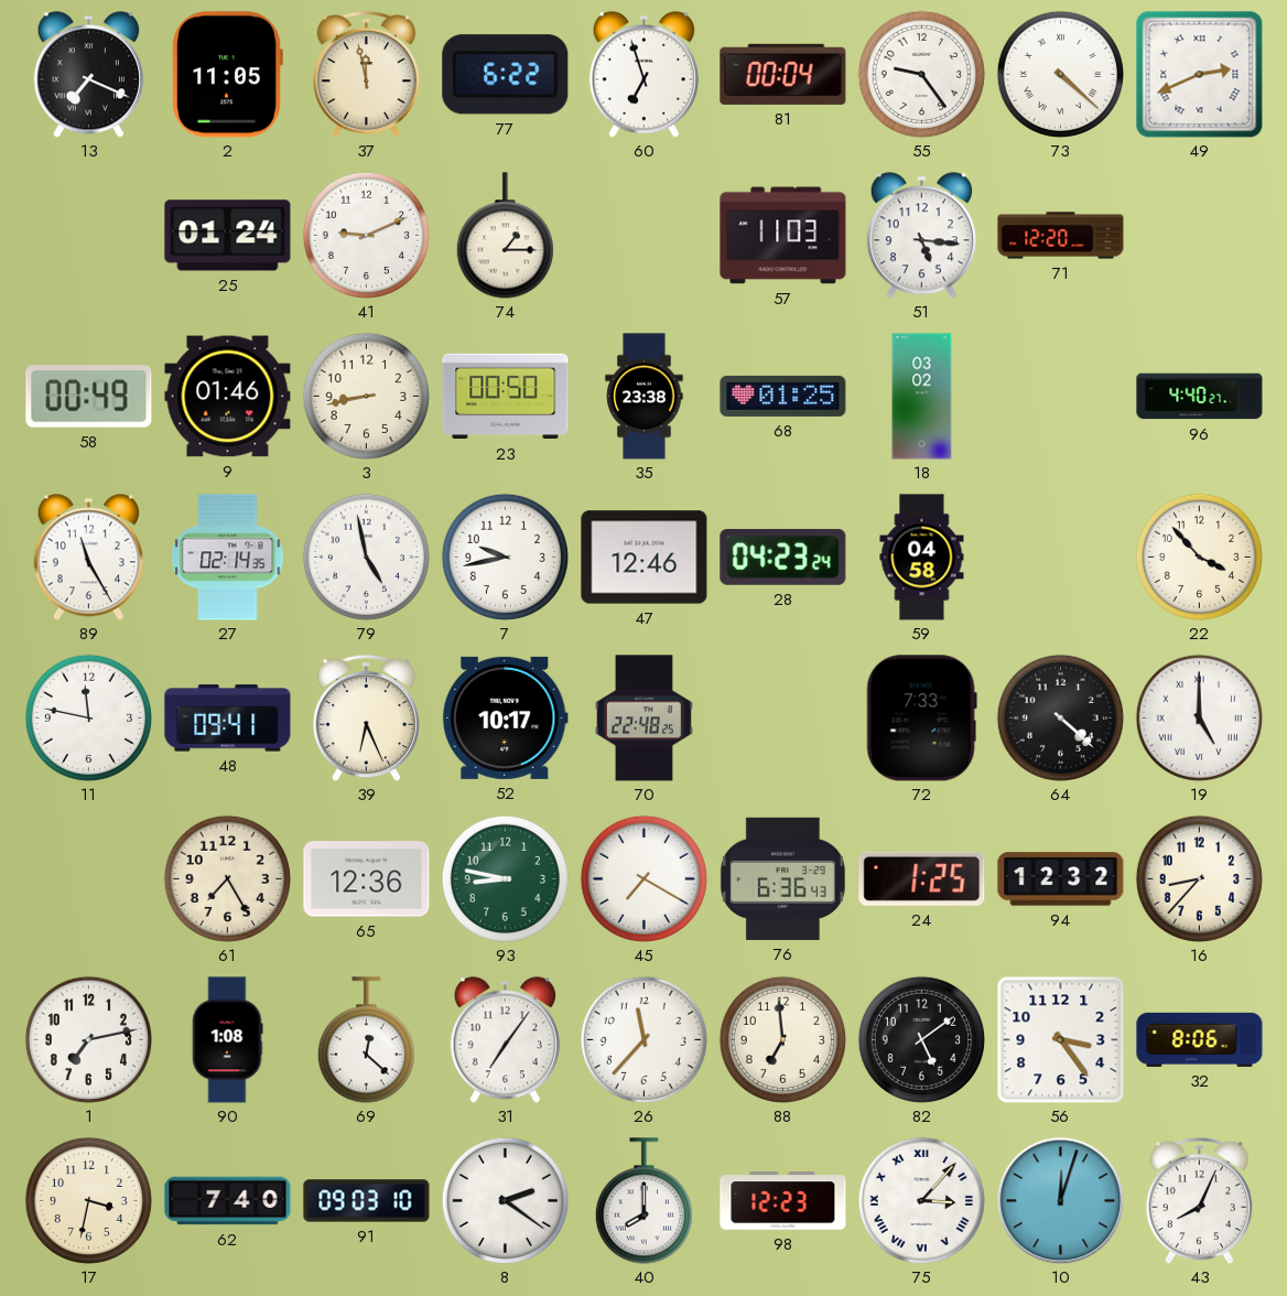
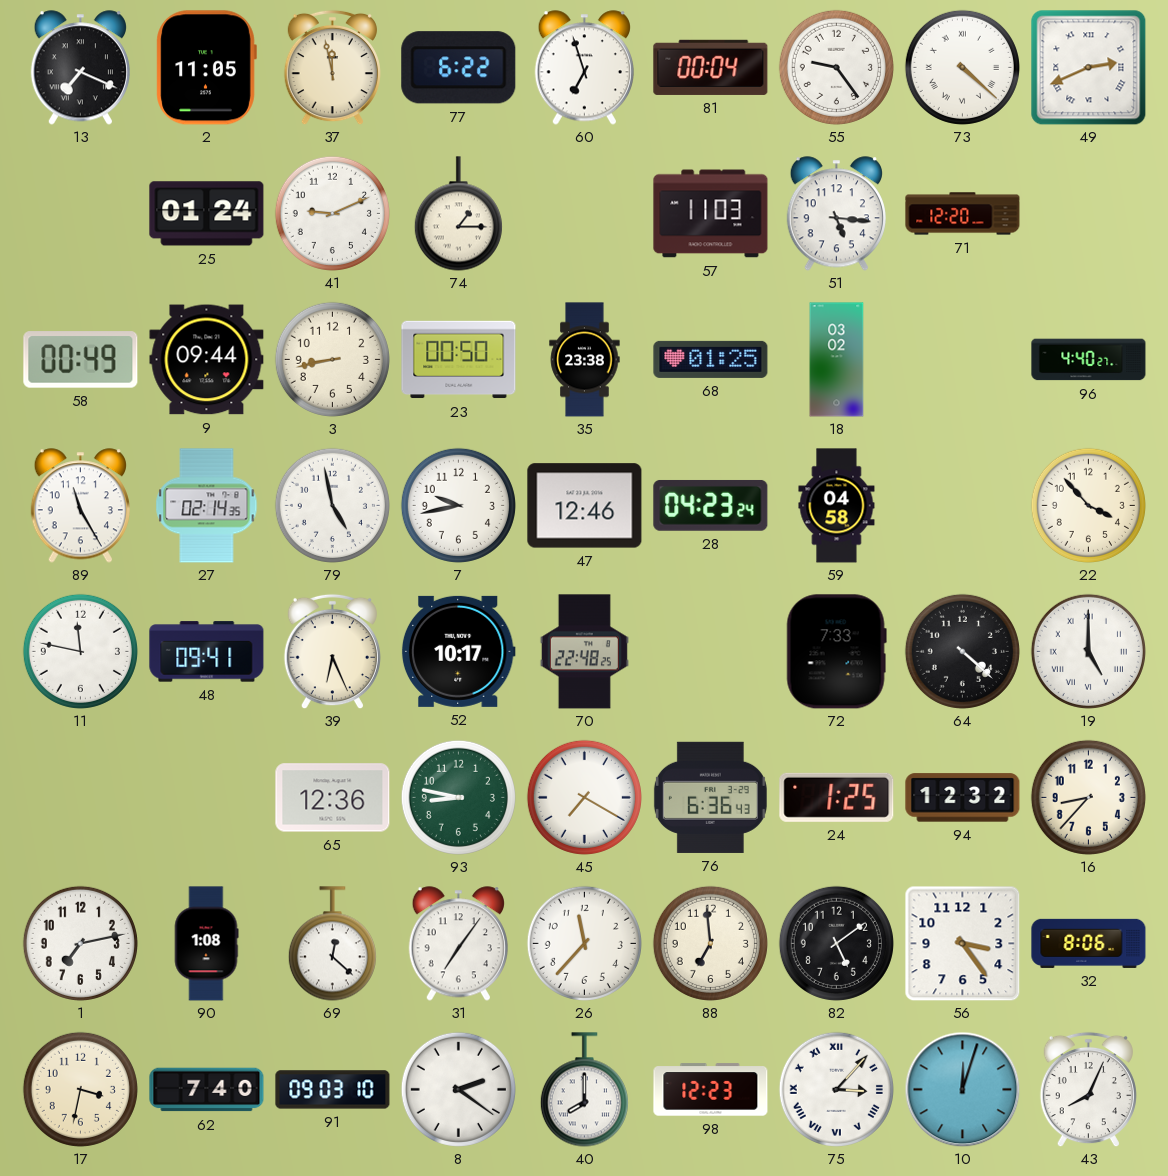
9: 01:46 -> 09:44 (207, 360)
61: 7:25 -> none (227, 878)
